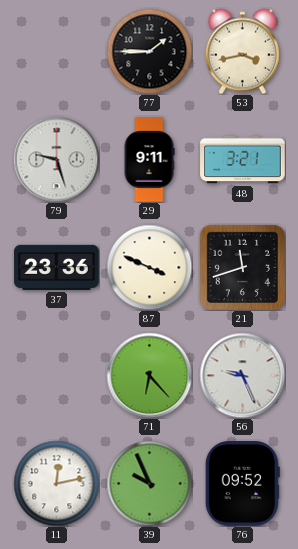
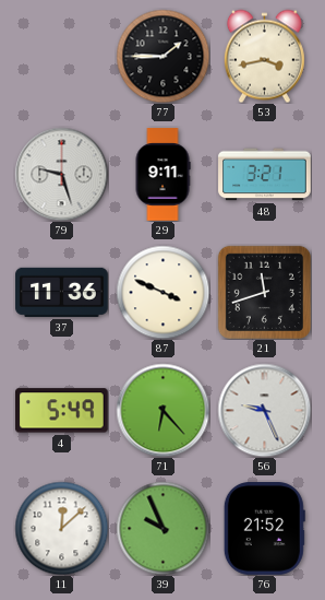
37: 23:36 -> 11:36 (62, 292)
4: none -> 5:49 (62, 411)
11: 12:13 -> 12:08 (61, 528)
76: 09:52 -> 21:52 (264, 529)
